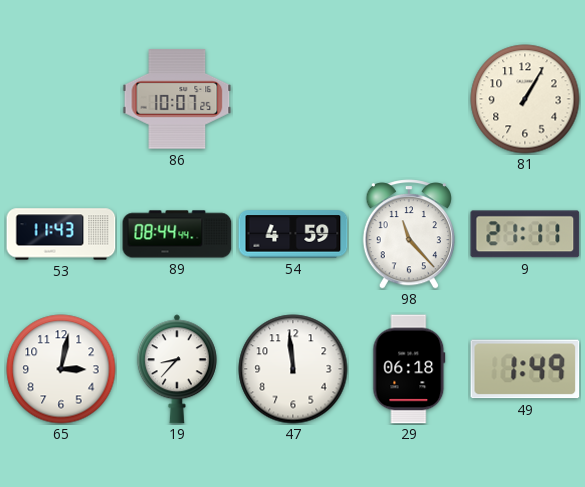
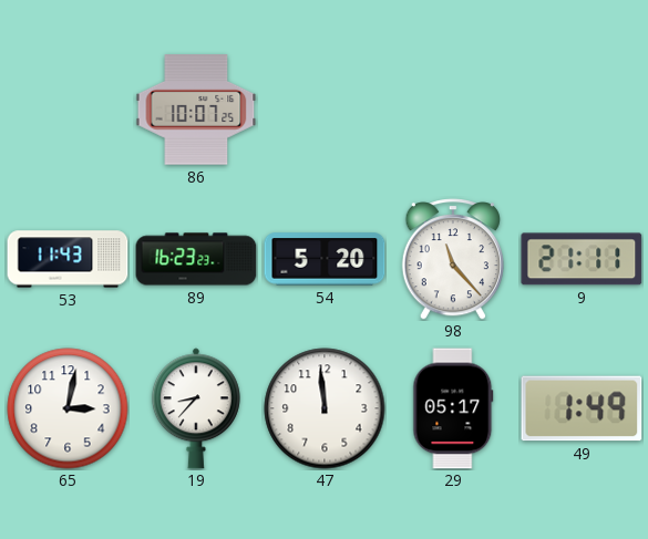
81: 1:05 -> none (525, 99)
89: 08:44 -> 16:23 (196, 259)
54: 4:59 -> 5:20 (325, 259)
29: 06:18 -> 05:17 (453, 408)
